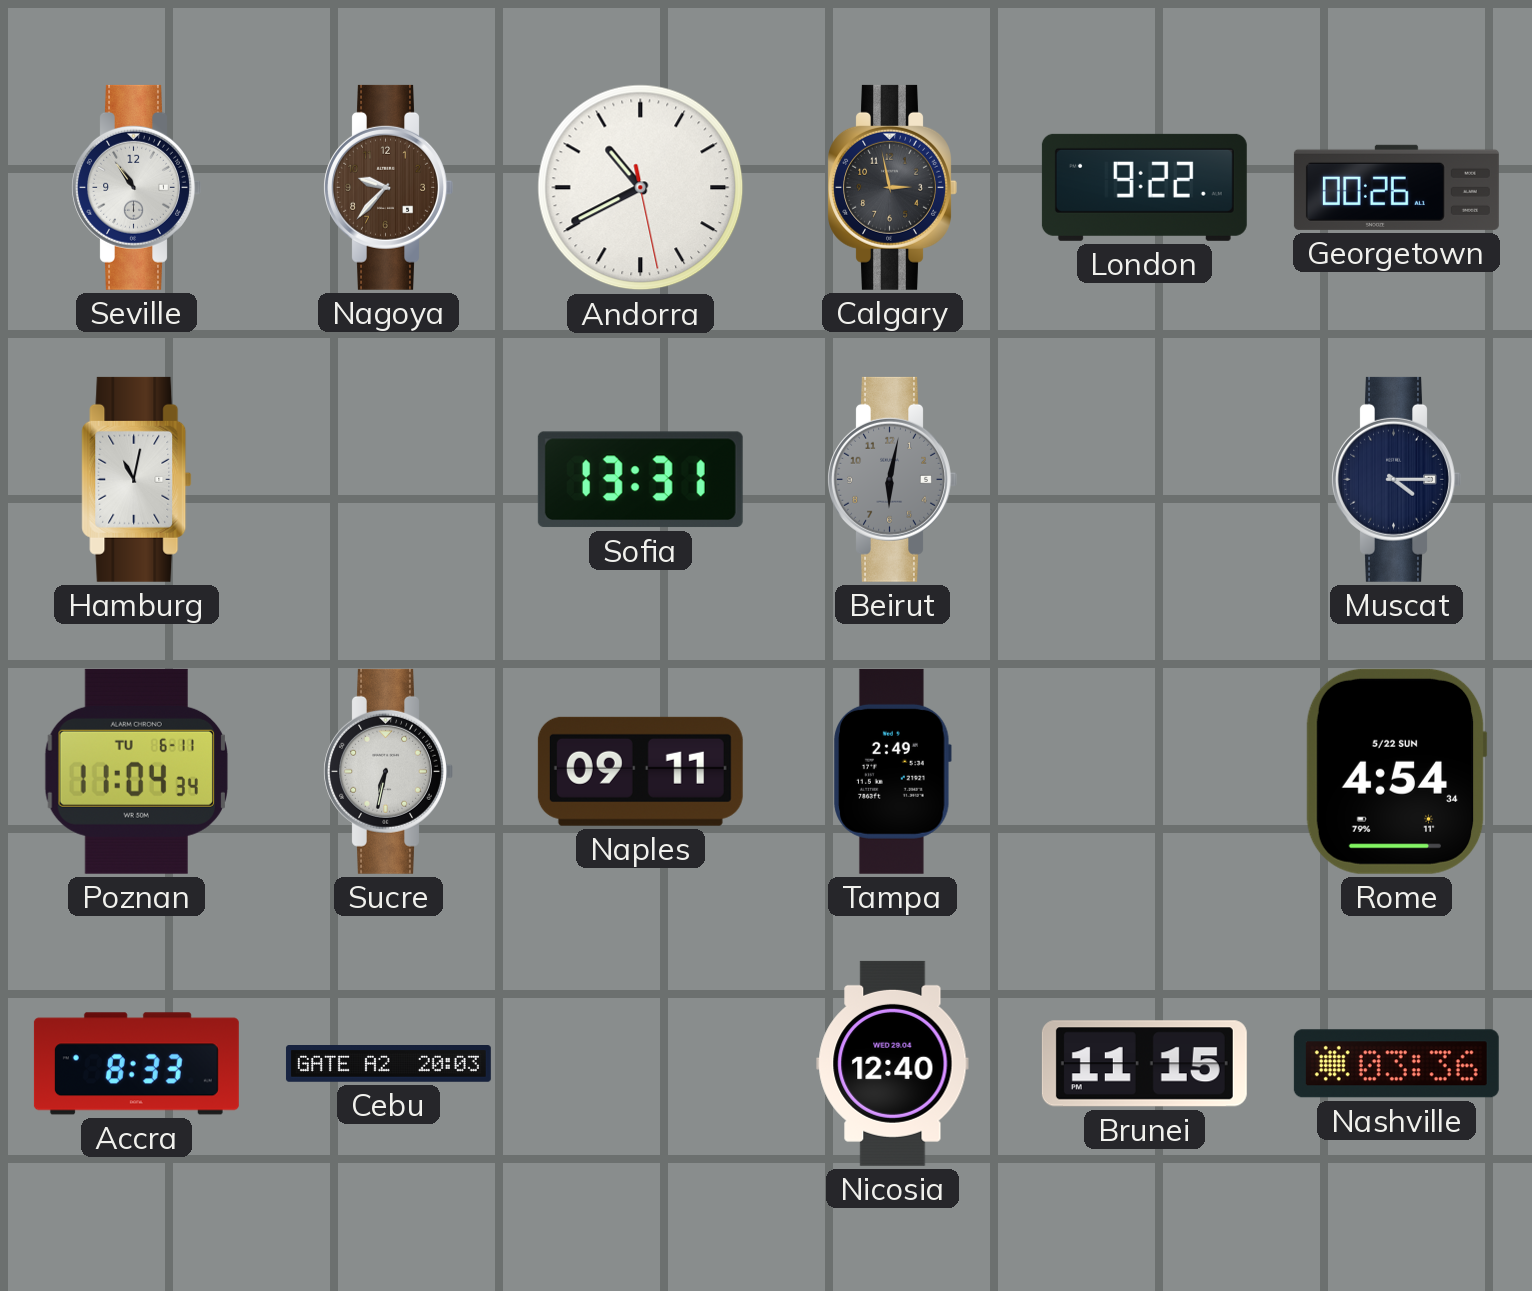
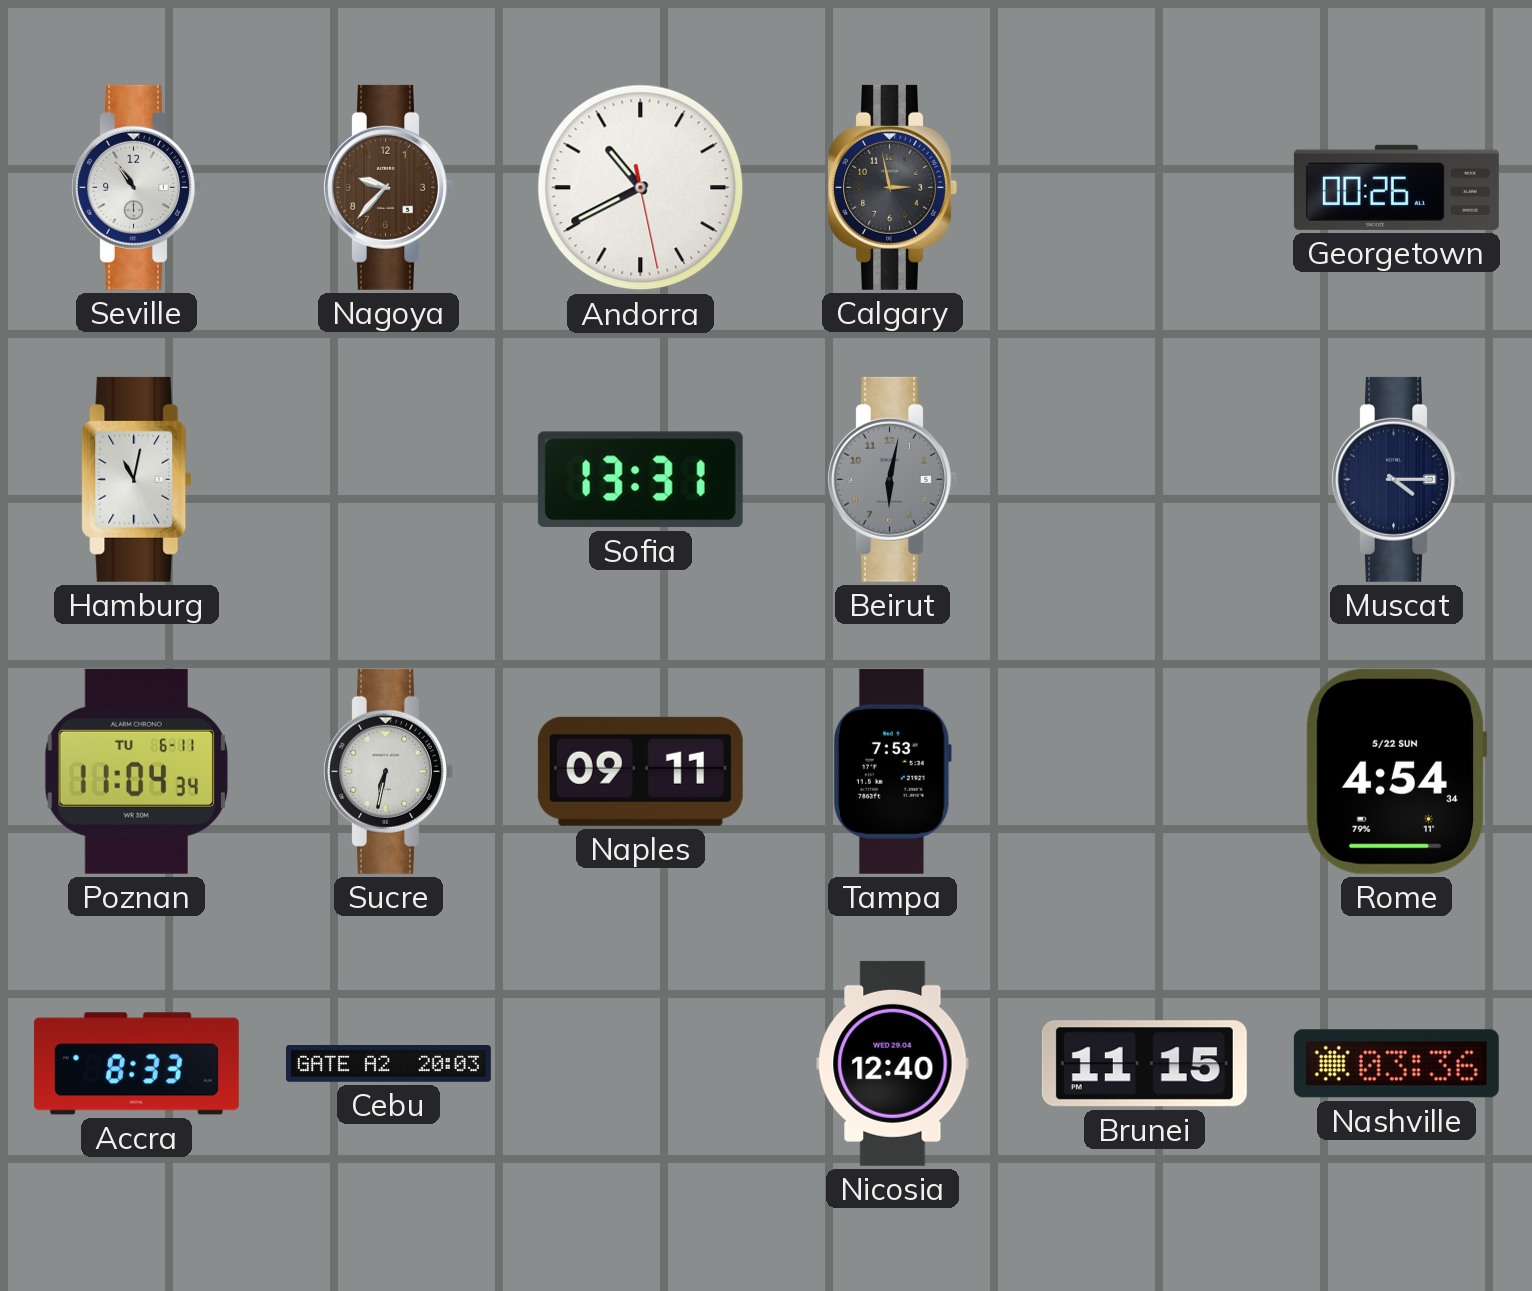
London: 9:22 -> none (1144, 187)
Tampa: 2:49 -> 7:53 (893, 771)
